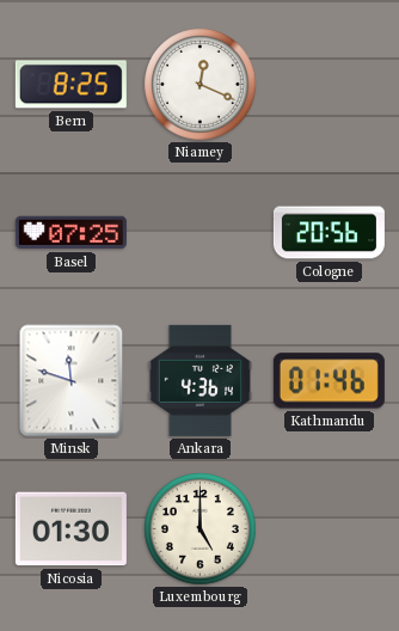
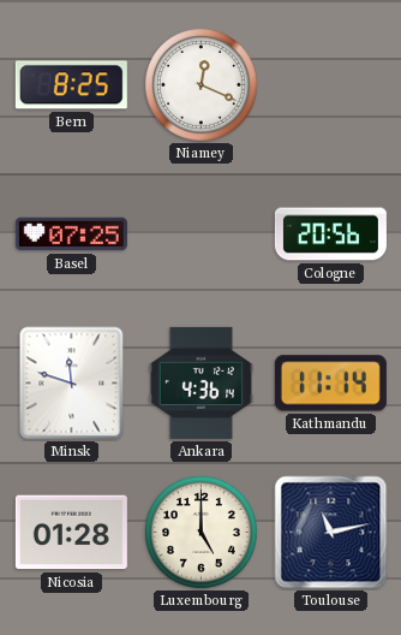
Kathmandu: 01:46 -> 11:14 (330, 384)
Nicosia: 01:30 -> 01:28 (71, 533)
Toulouse: none -> 11:13 (331, 533)
